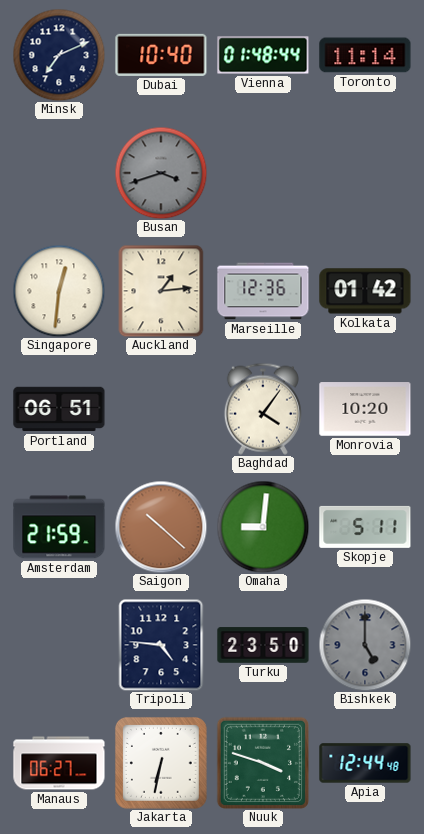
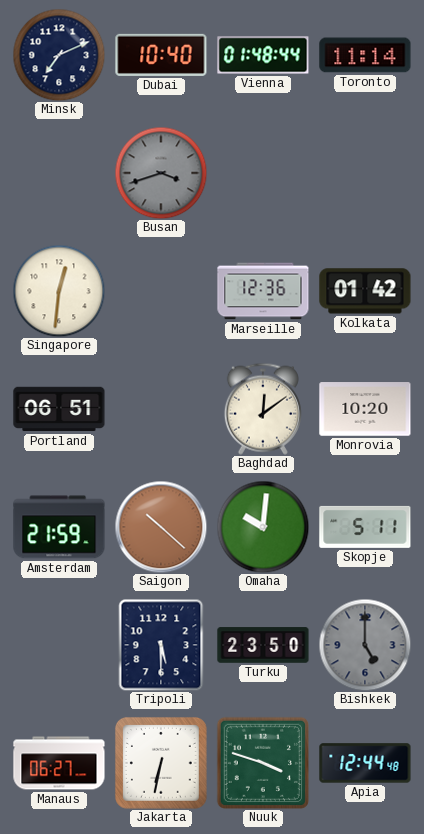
Auckland: 1:14 -> none (161, 291)
Baghdad: 4:06 -> 12:09 (263, 409)
Omaha: 9:01 -> 10:01 (263, 527)
Tripoli: 4:46 -> 5:30 (161, 645)
